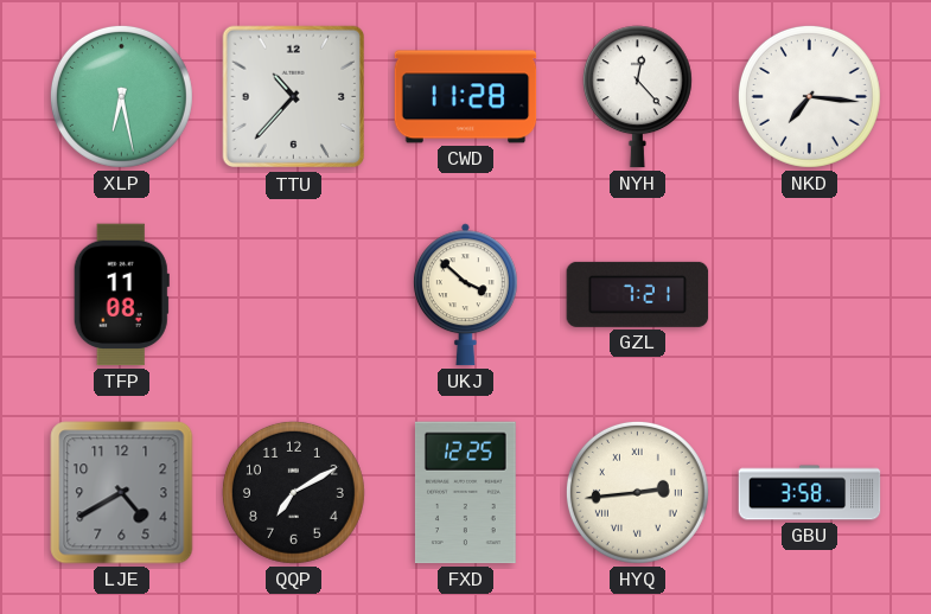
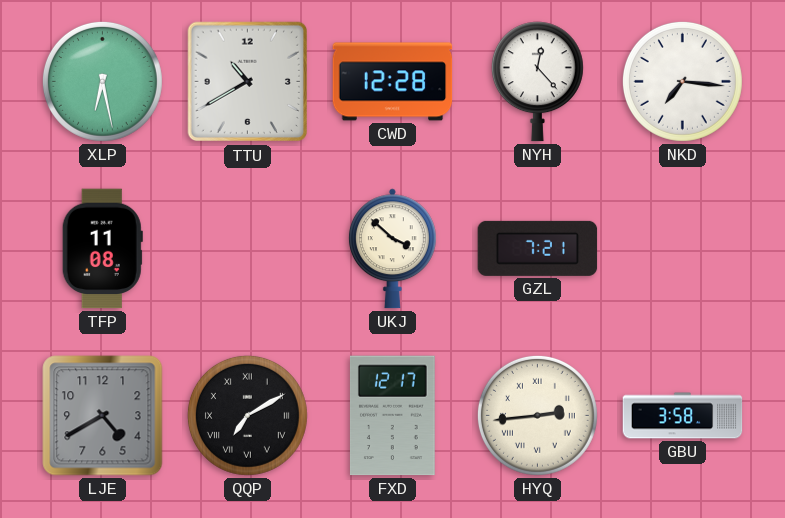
TTU: 10:37 -> 10:40 (248, 82)
CWD: 11:28 -> 12:28 (393, 82)
QQP numerals: Arabic -> Roman (247, 415)
FXD: 12:25 -> 12:17 (392, 416)
